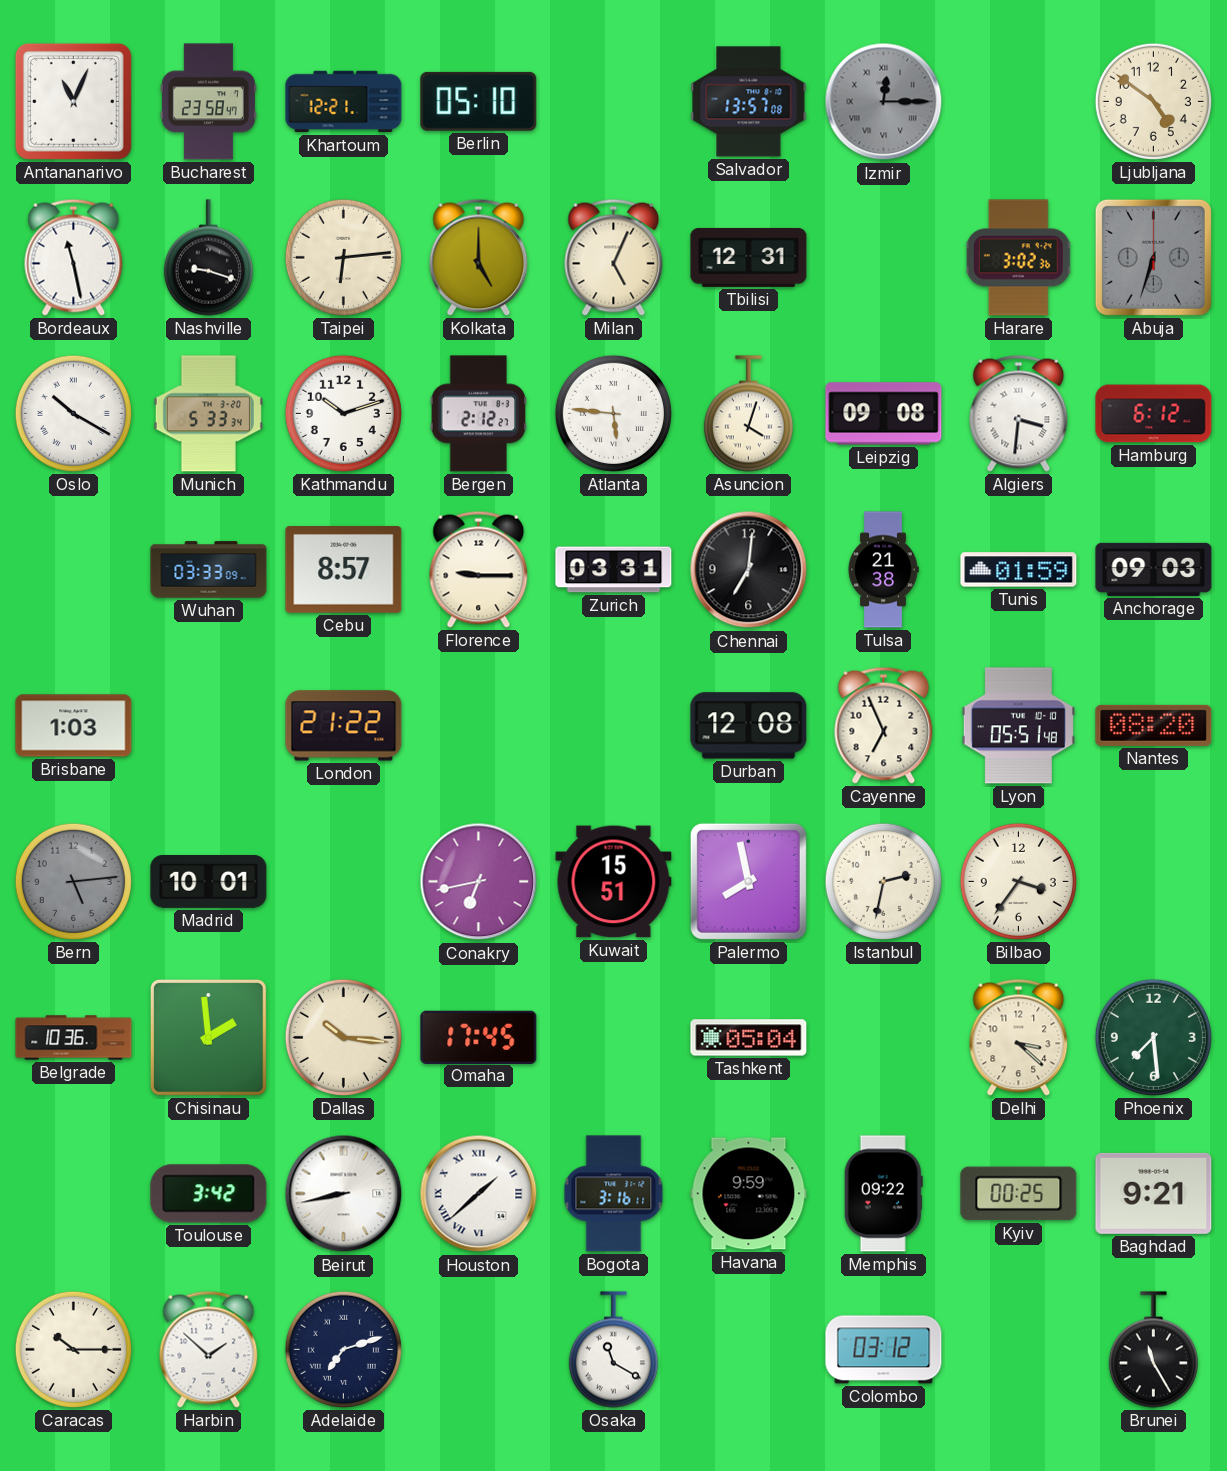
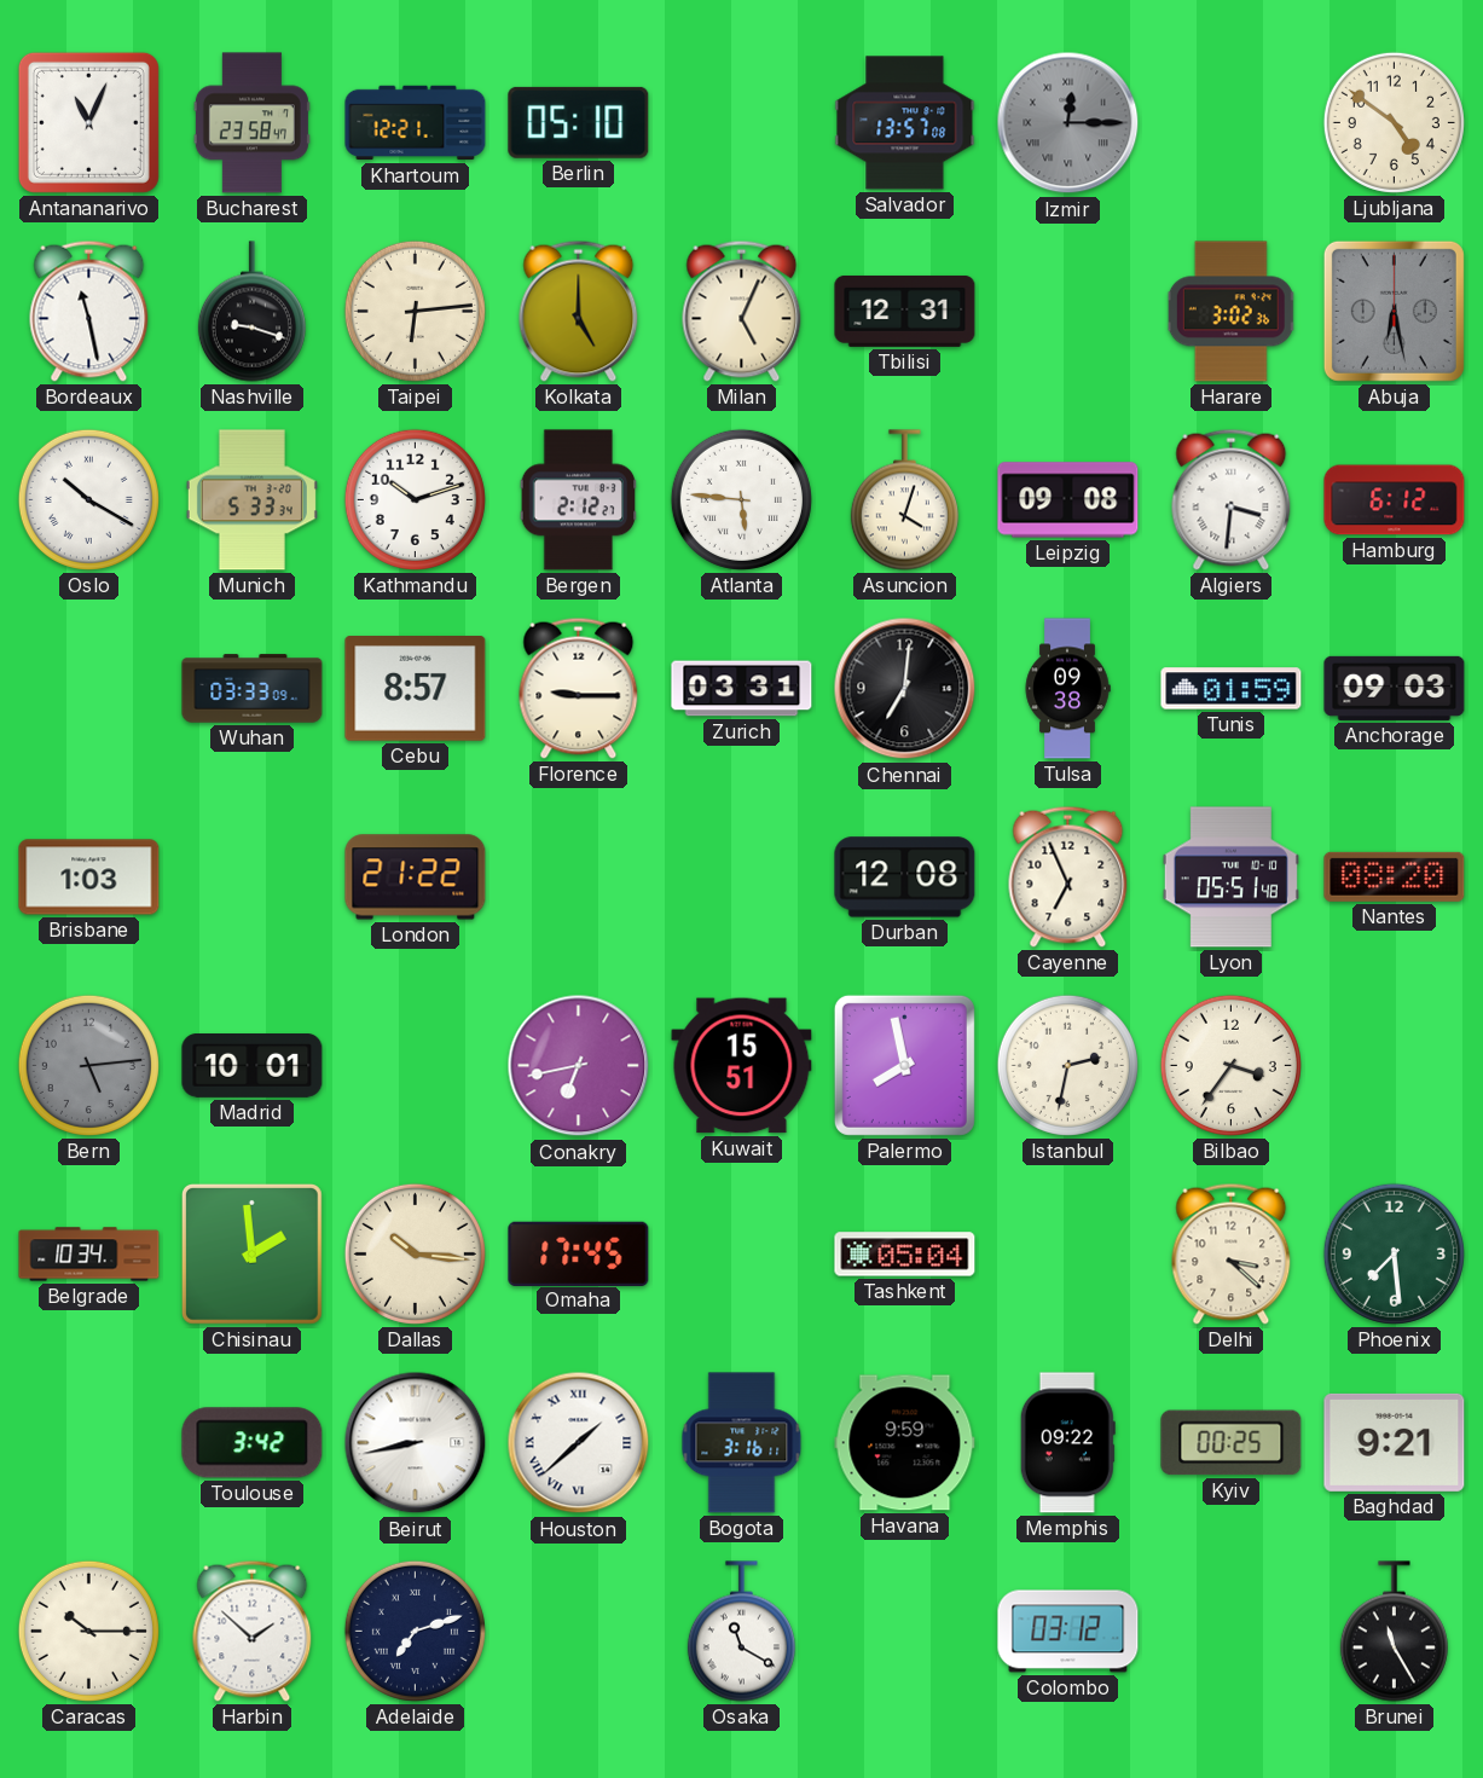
Abuja: 6:33 -> 6:28 (1394, 311)
Tulsa: 21:38 -> 09:38 (1067, 689)
Belgrade: 10:36 -> 10:34 (89, 1255)
